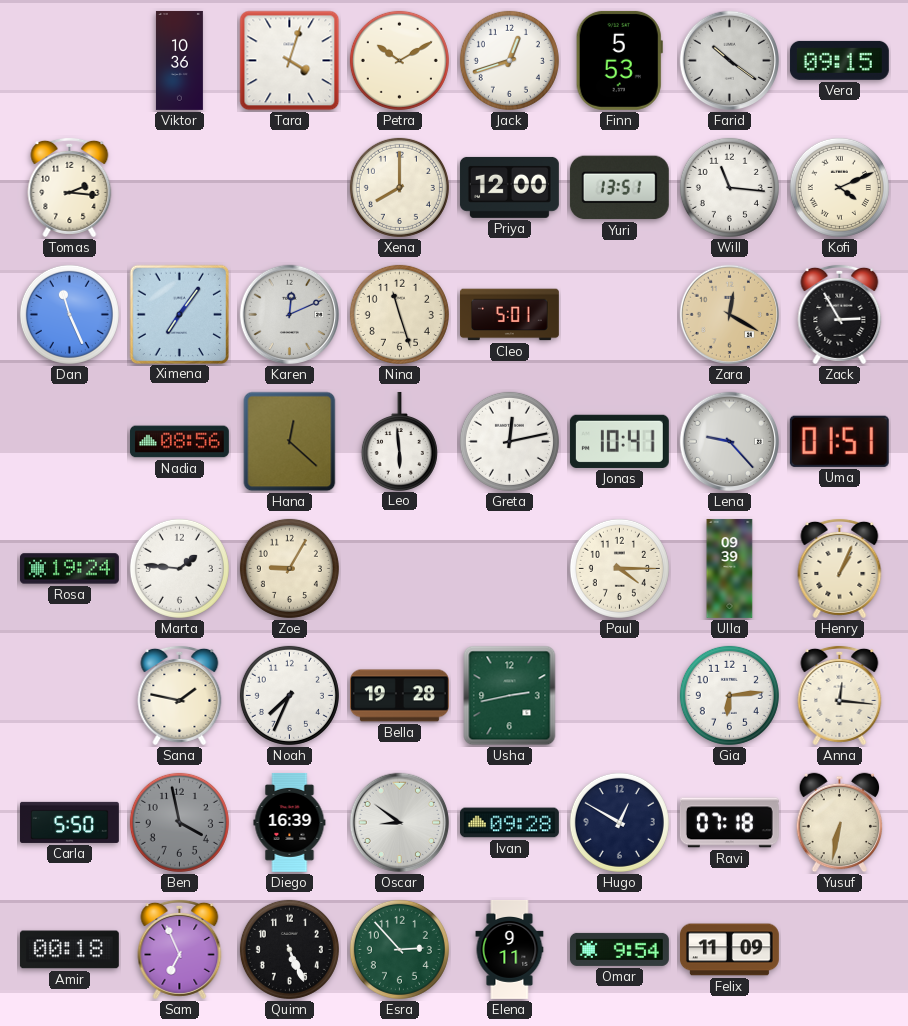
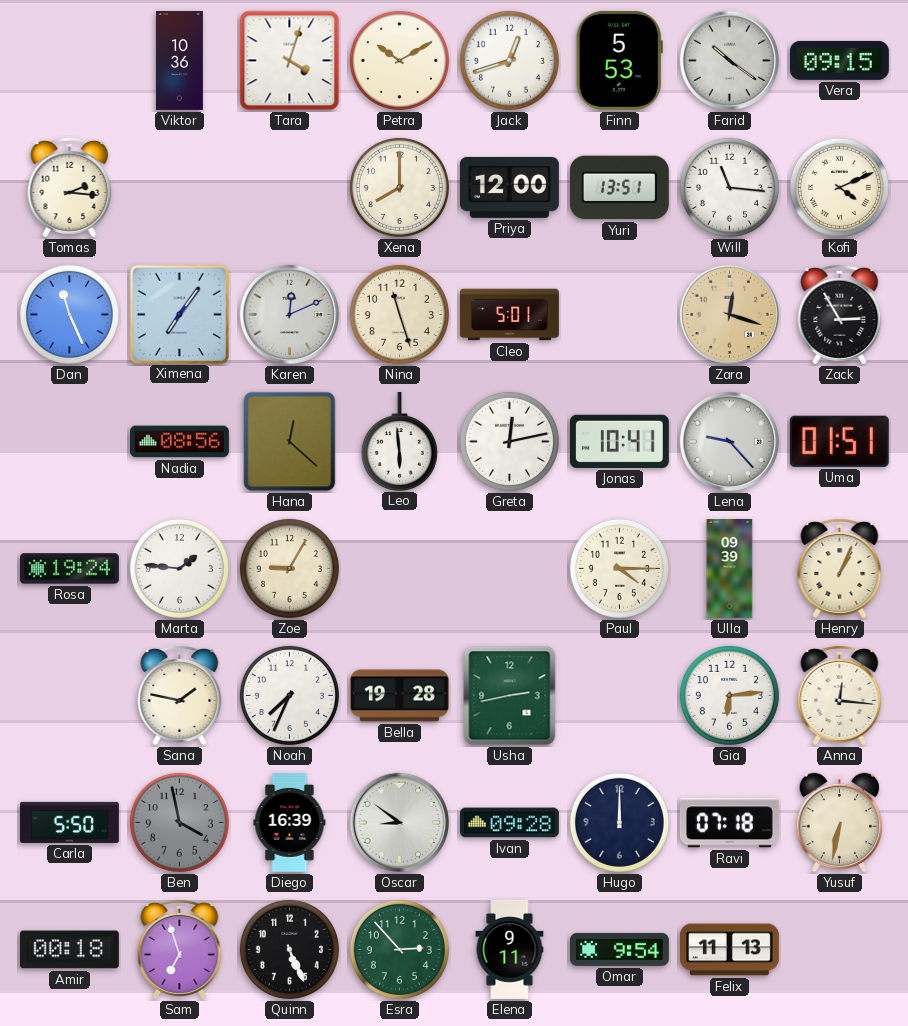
Zara: 12:20 -> 12:18 (730, 315)
Hugo: 12:50 -> 12:00 (619, 822)
Sam: 6:56 -> 6:57 (180, 949)
Felix: 11:09 -> 11:13 (729, 950)
